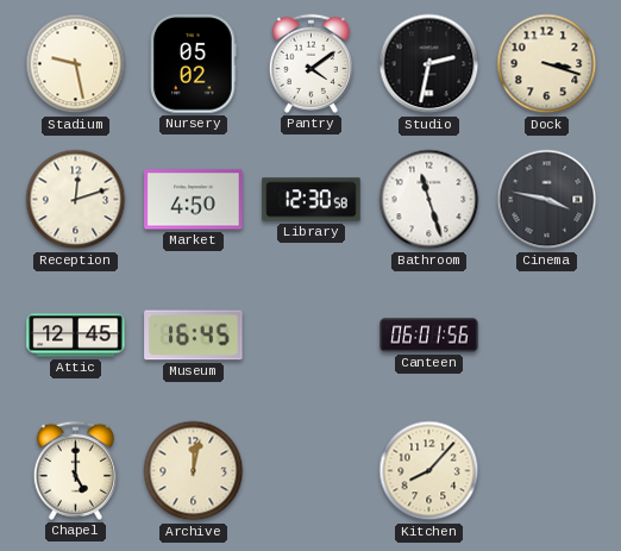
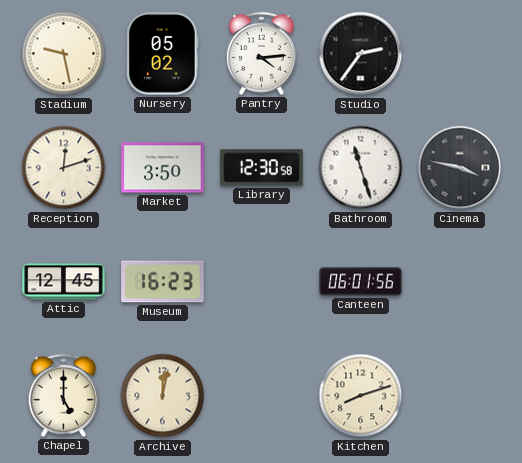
Pantry: 4:09 -> 4:14 (261, 53)
Studio: 2:32 -> 2:36 (361, 54)
Dock: 3:18 -> none (547, 64)
Market: 4:50 -> 3:50 (163, 168)
Museum: 16:45 -> 16:23 (163, 282)
Kitchen: 8:07 -> 8:12 (361, 396)
